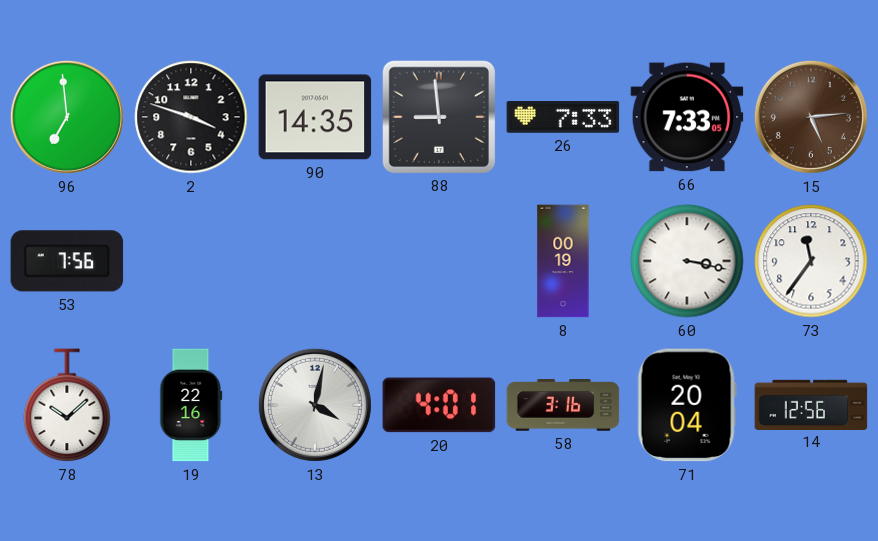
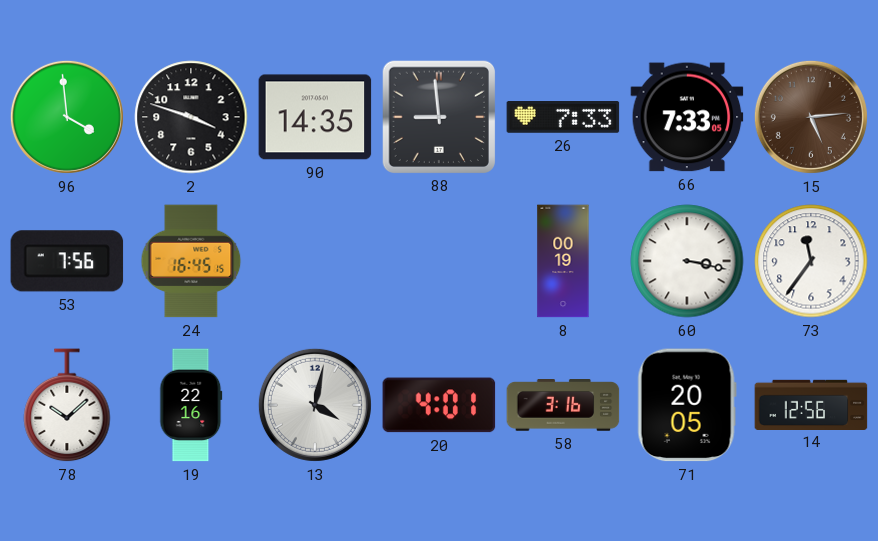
96: 6:59 -> 3:59 (67, 117)
24: none -> 16:45 (191, 261)
71: 20:04 -> 20:05 (687, 405)
